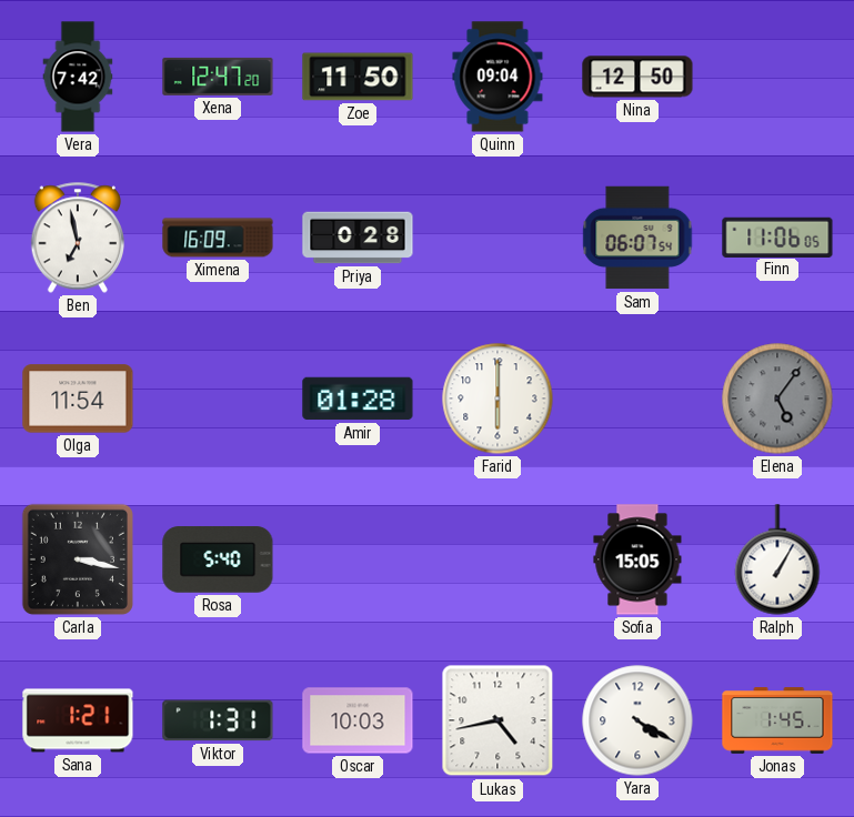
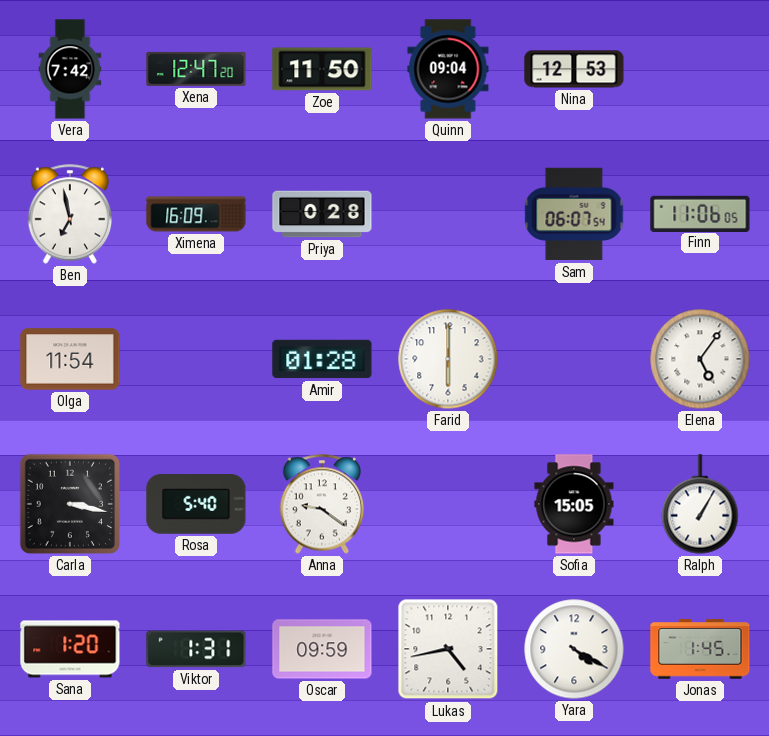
Nina: 12:50 -> 12:53 (574, 69)
Elena dial: grey -> white (700, 359)
Anna: none -> 9:21 (321, 504)
Sana: 1:21 -> 1:20 (70, 649)
Oscar: 10:03 -> 09:59 (322, 649)
